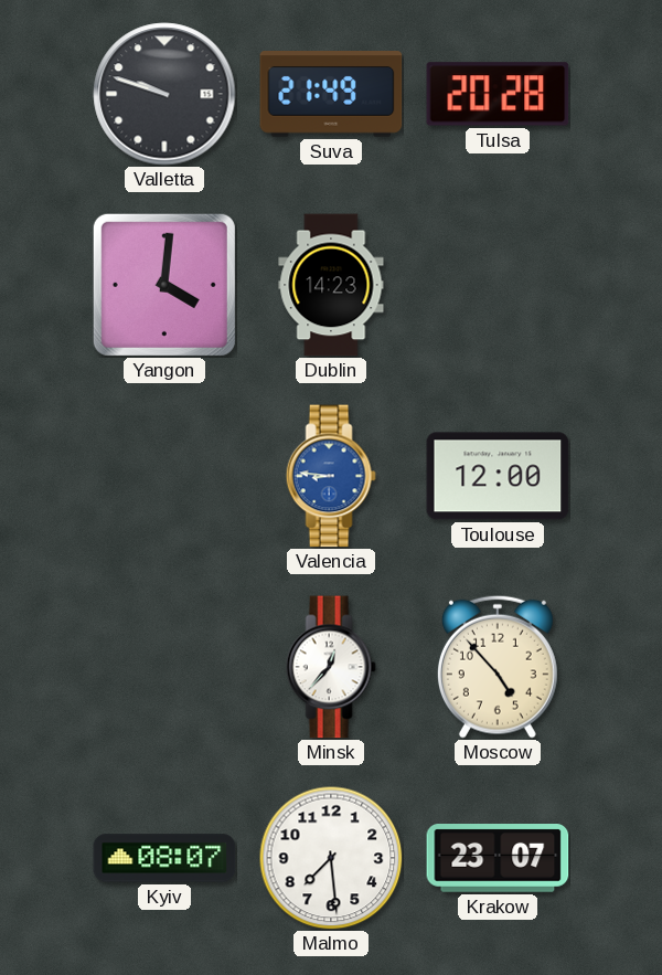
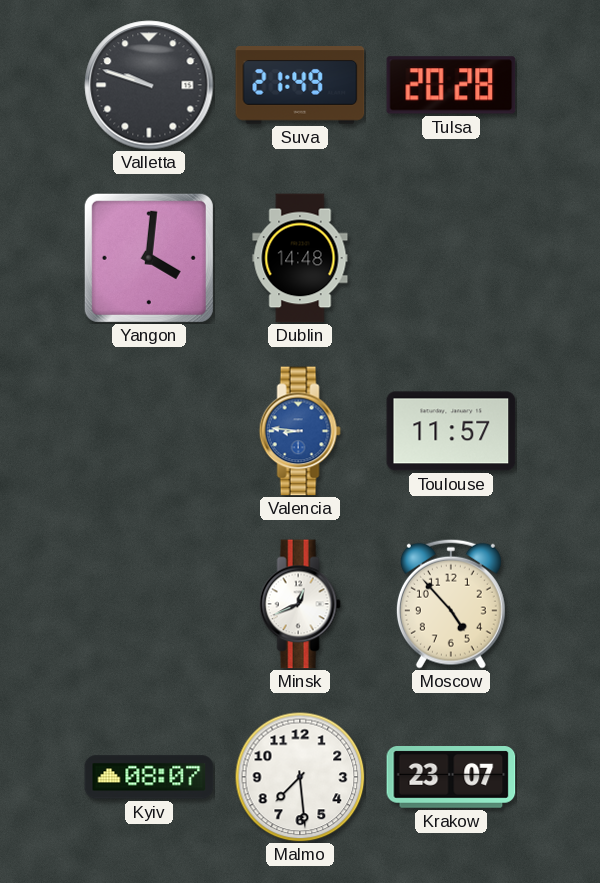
Dublin: 14:23 -> 14:48 (300, 258)
Toulouse: 12:00 -> 11:57 (451, 431)
Minsk: 12:37 -> 12:41 (300, 604)
